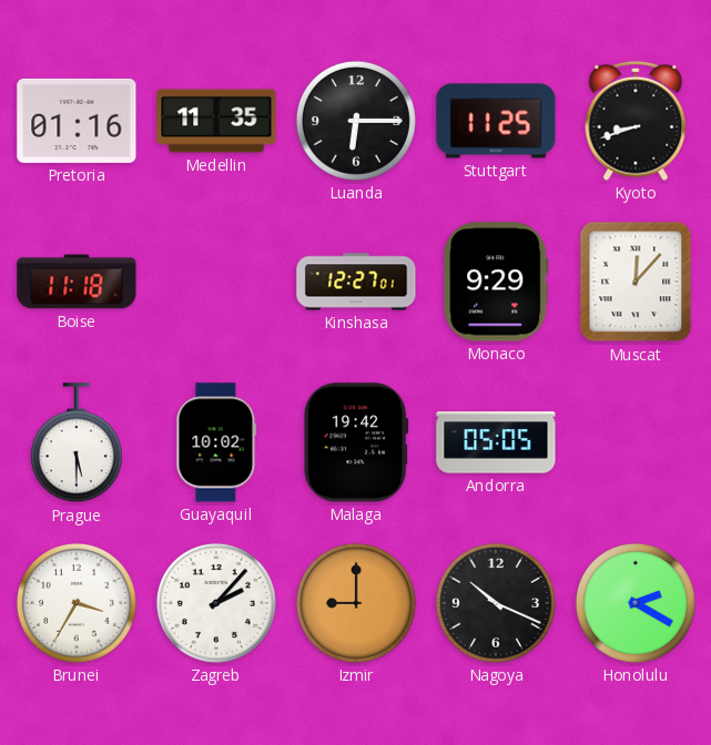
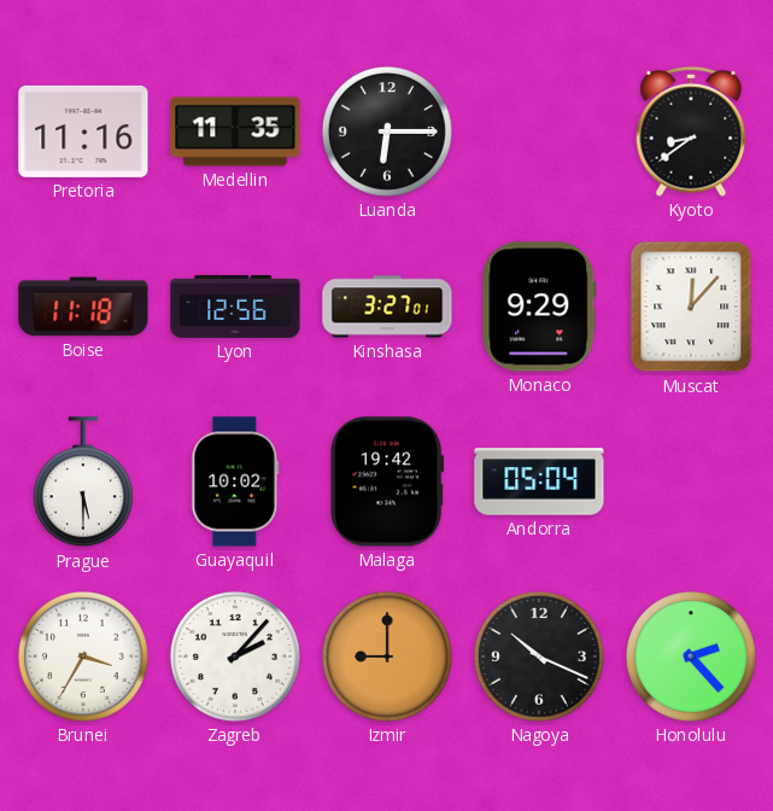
Pretoria: 01:16 -> 11:16 (83, 132)
Stuttgart: 11:25 -> none (496, 121)
Kyoto: 8:42 -> 8:39 (691, 132)
Lyon: none -> 12:56 (235, 307)
Kinshasa: 12:27 -> 3:27 (387, 307)
Andorra: 05:05 -> 05:04 (539, 482)
Honolulu: 2:20 -> 2:23 (691, 657)
